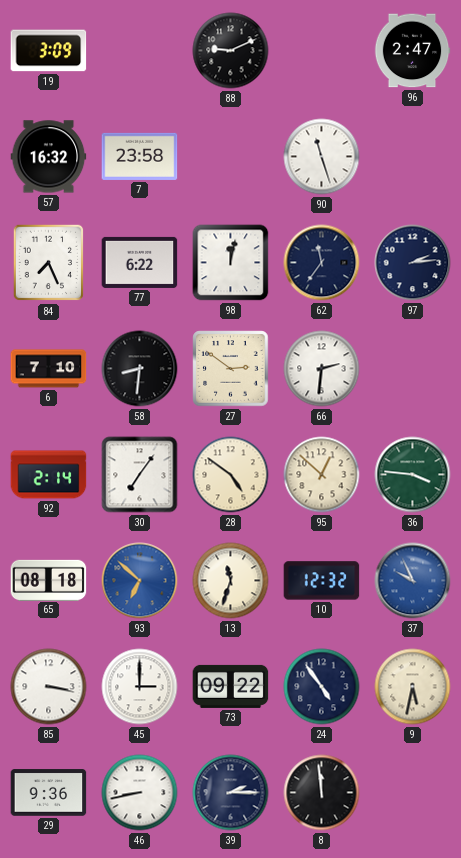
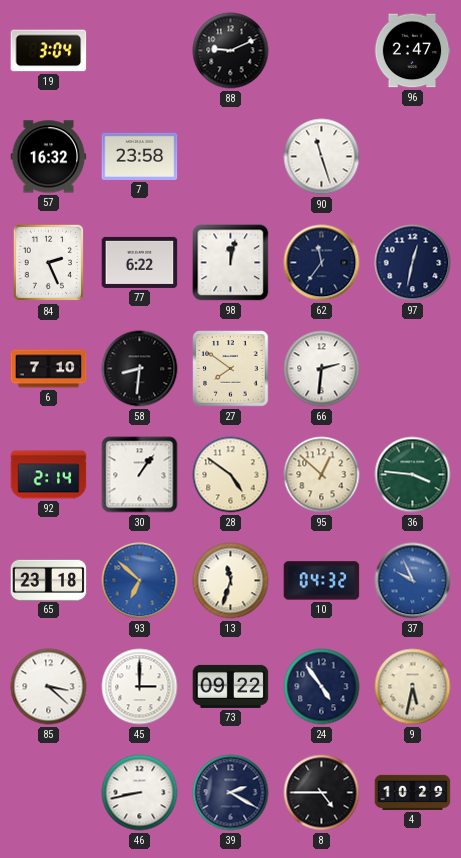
19: 3:09 -> 3:04 (49, 51)
84: 7:26 -> 2:26 (49, 263)
97: 2:14 -> 12:32 (413, 263)
27: 2:51 -> 7:51 (231, 369)
30: 7:06 -> 1:06 (140, 475)
65: 08:18 -> 23:18 (49, 580)
10: 12:32 -> 04:32 (322, 581)
85: 3:17 -> 3:22 (49, 687)
29: 9:36 -> none (49, 793)
39: 2:15 -> 2:20 (231, 793)
8: 11:59 -> 4:45 (322, 793)
4: none -> 10:29 (413, 792)
